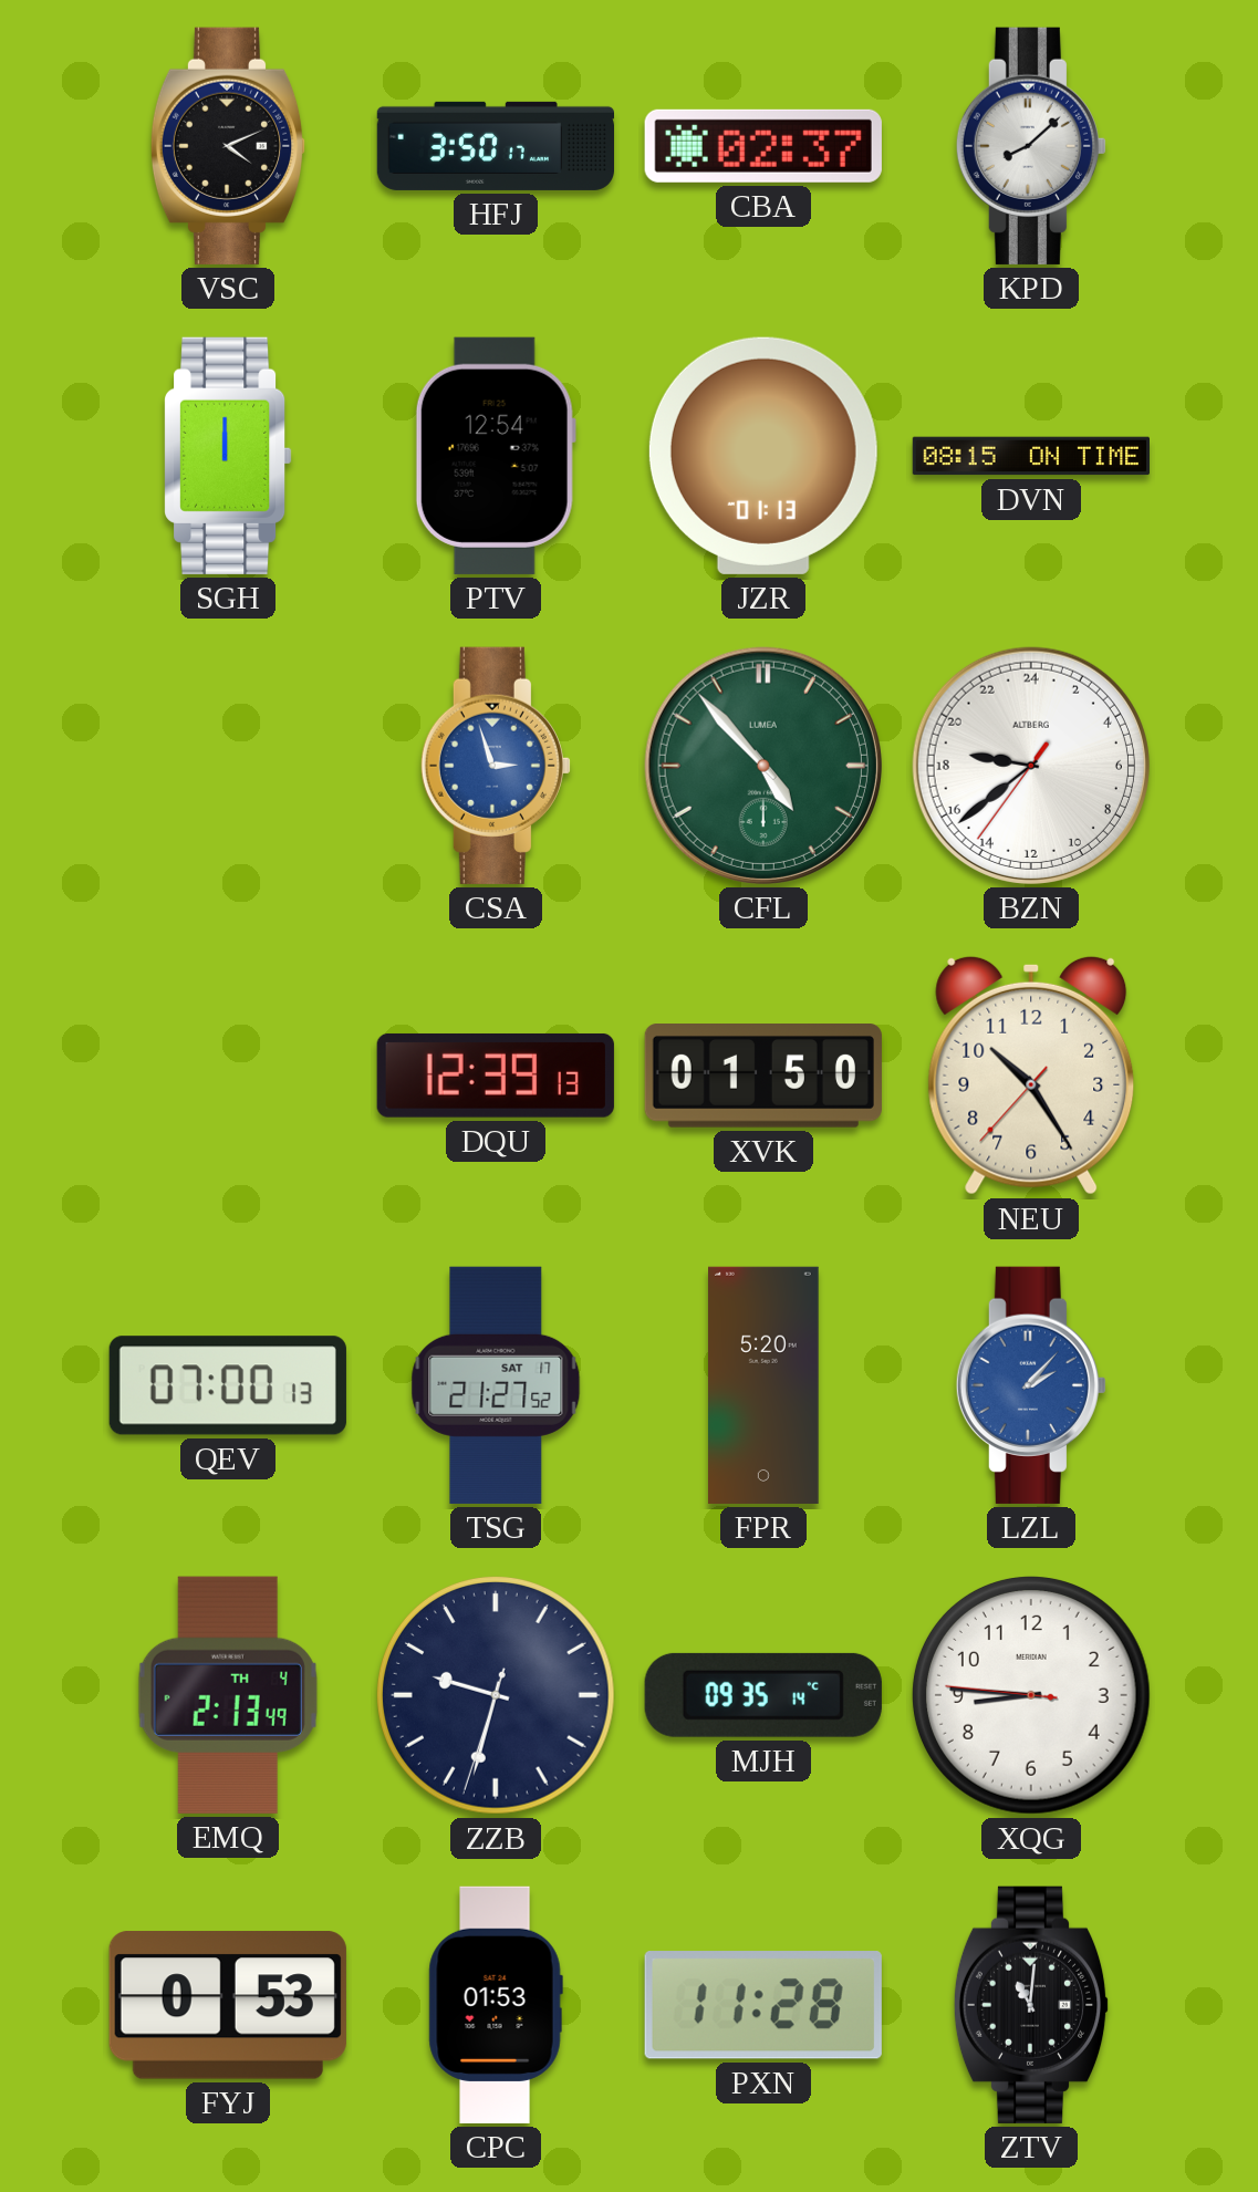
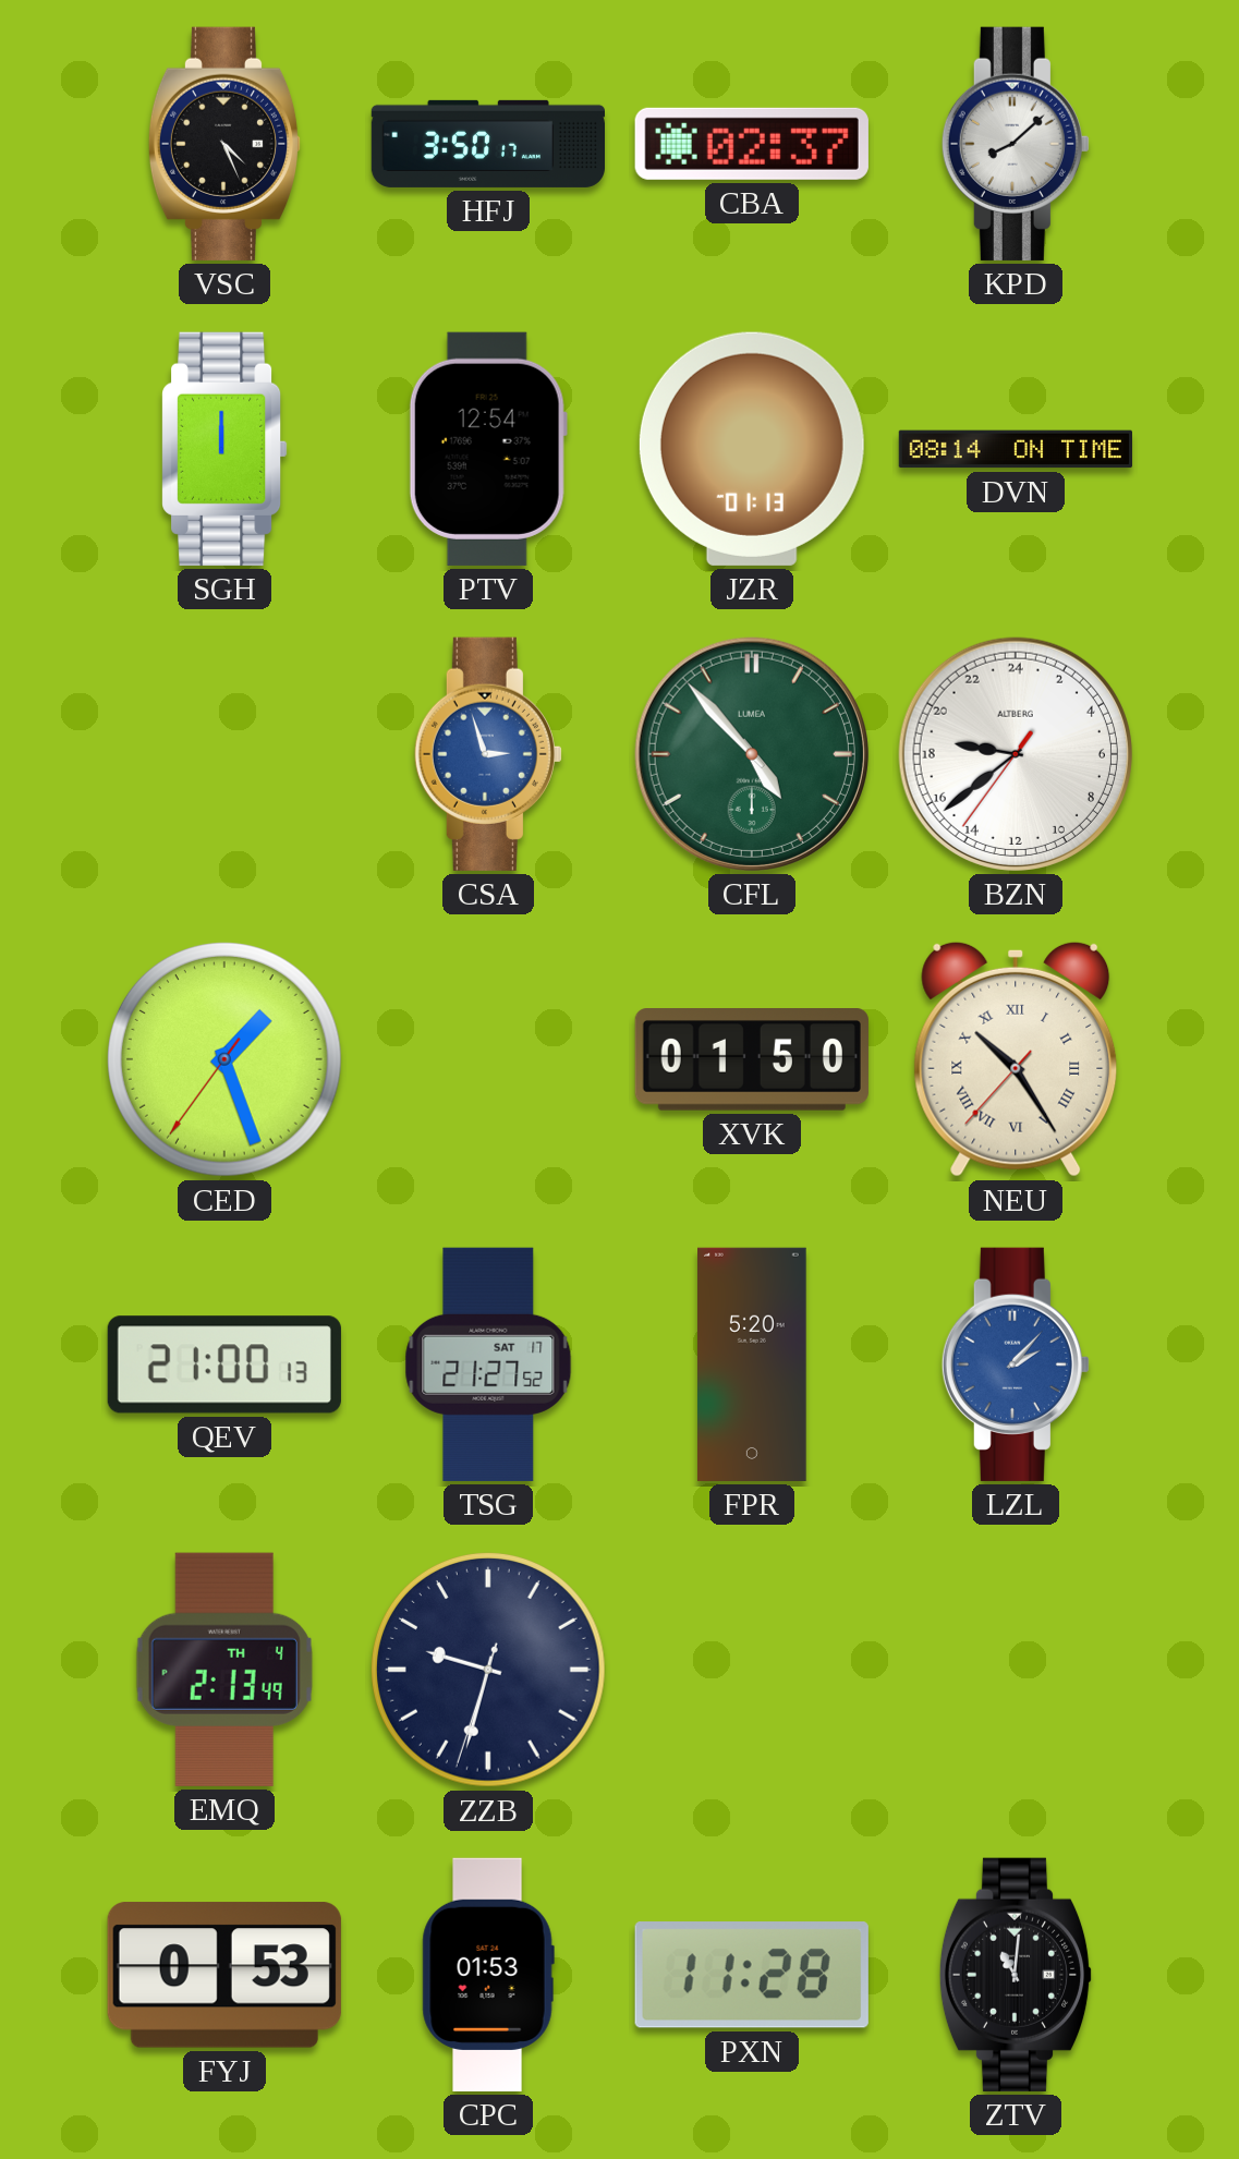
VSC: 4:11 -> 4:26 (224, 144)
DVN: 08:15 -> 08:14 (1015, 449)
CED: none -> 1:26 (224, 1059)
DQU: 12:39 -> none (496, 1076)
NEU numerals: Arabic -> Roman (1016, 1059)
QEV: 07:00 -> 21:00 (224, 1364)
MJH: 09:35 -> none (763, 1695)
XQG: 8:45 -> none (1031, 1695)
